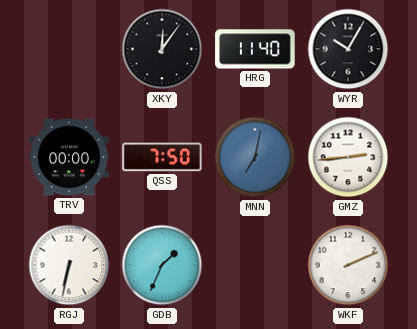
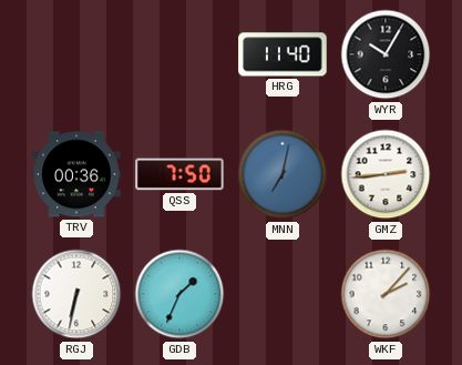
XKY: 12:06 -> none (162, 49)
TRV: 00:00 -> 00:36 (76, 174)
WKF: 2:11 -> 2:07 (386, 294)
